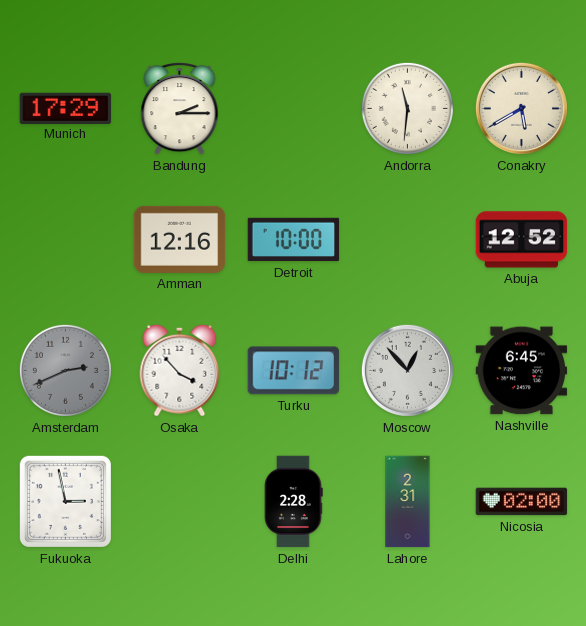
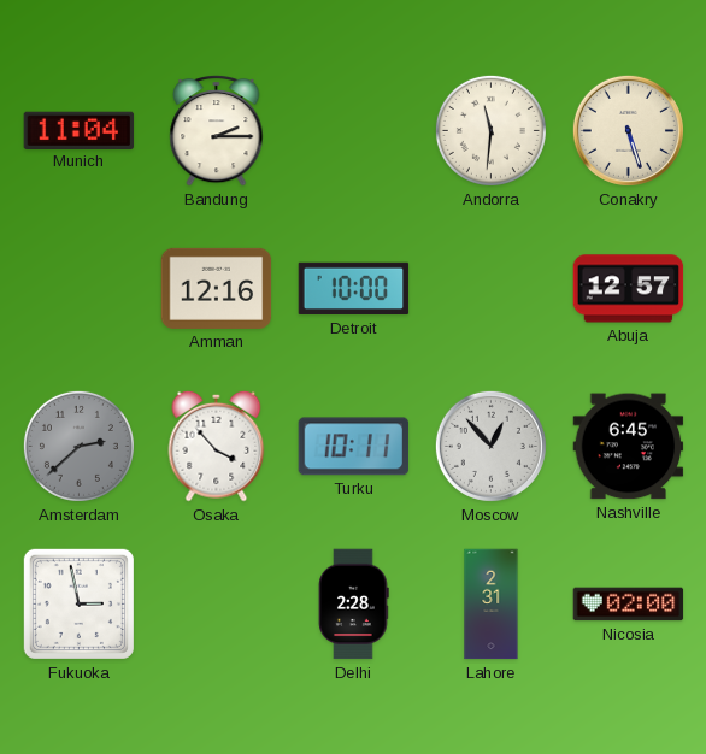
Munich: 17:29 -> 11:04 (80, 130)
Conakry: 5:40 -> 5:27 (628, 130)
Abuja: 12:52 -> 12:57 (629, 289)
Amsterdam: 2:41 -> 2:38 (78, 446)
Turku: 10:12 -> 10:11 (354, 447)
